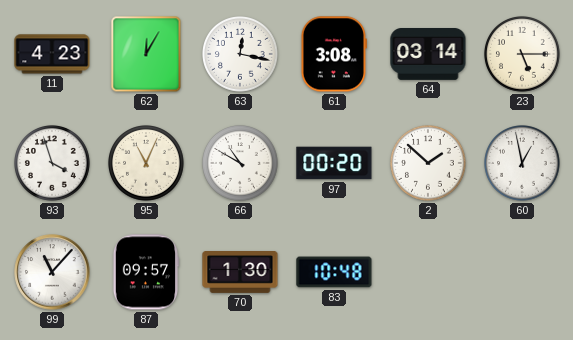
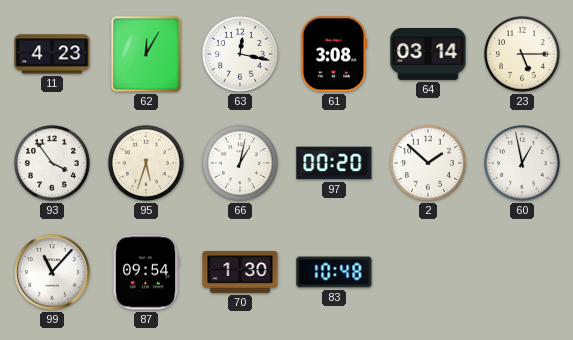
93: 3:57 -> 3:54 (53, 164)
95: 11:04 -> 5:33 (147, 164)
66: 10:50 -> 1:02 (241, 164)
87: 09:57 -> 09:54 (146, 272)
